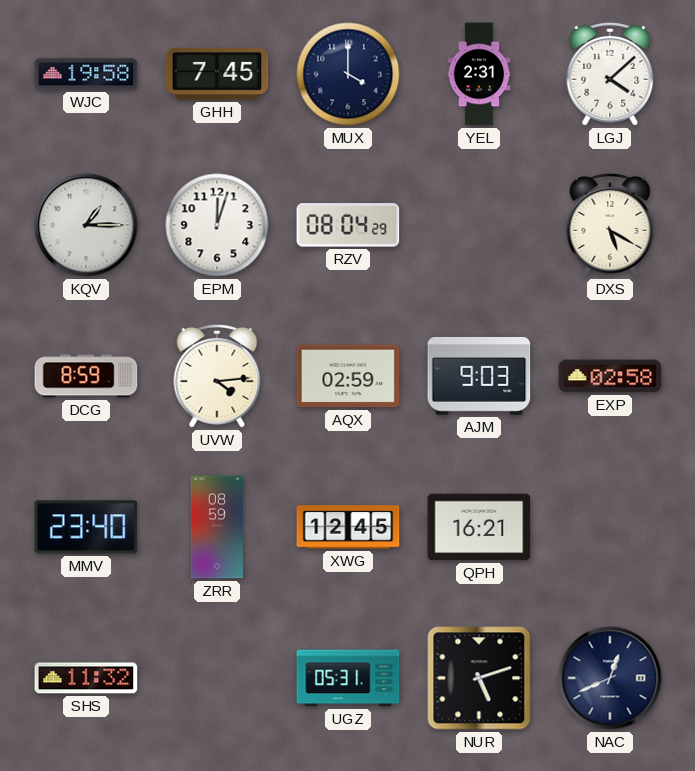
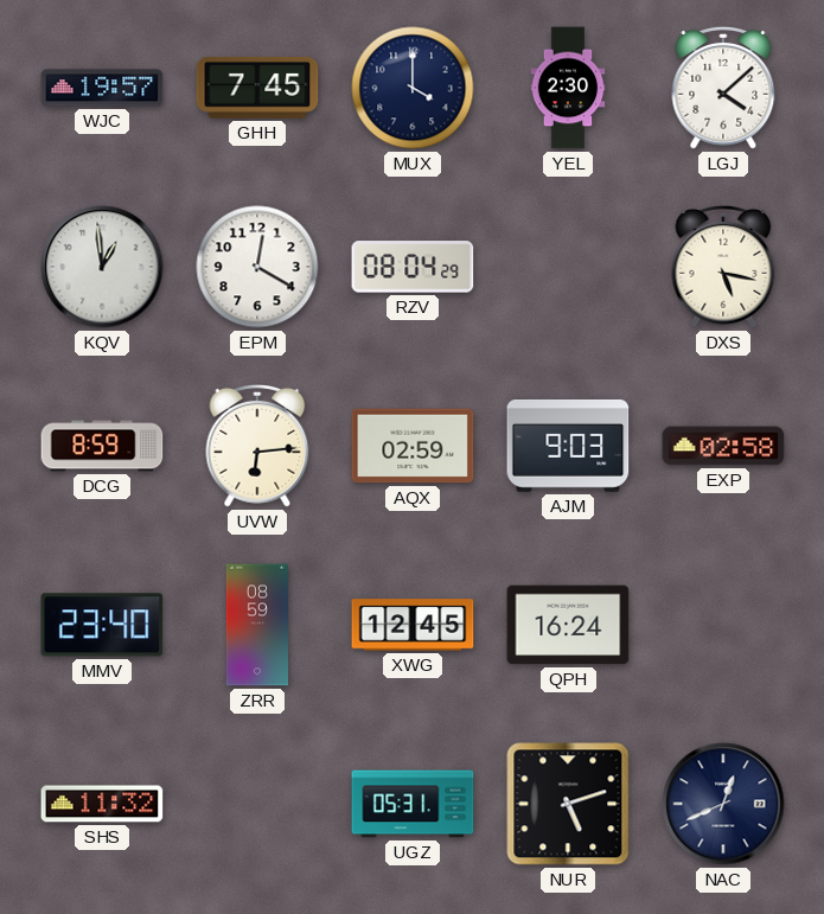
WJC: 19:58 -> 19:57 (102, 88)
YEL: 2:31 -> 2:30 (568, 88)
KQV: 1:15 -> 12:59 (102, 267)
EPM: 12:03 -> 12:20 (257, 267)
DXS: 5:20 -> 5:17 (723, 267)
UVW: 4:14 -> 6:14 (257, 446)
QPH: 16:21 -> 16:24 (568, 625)
